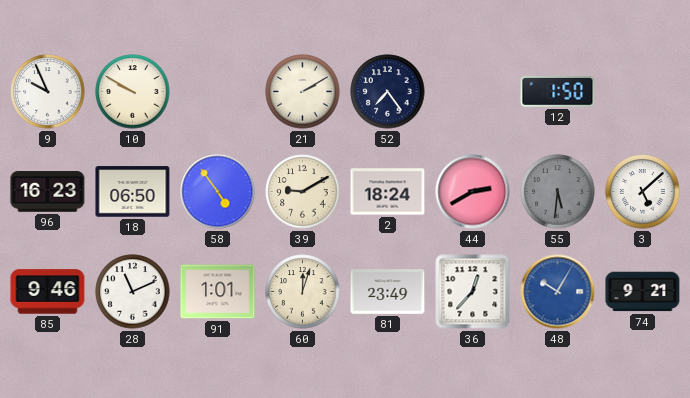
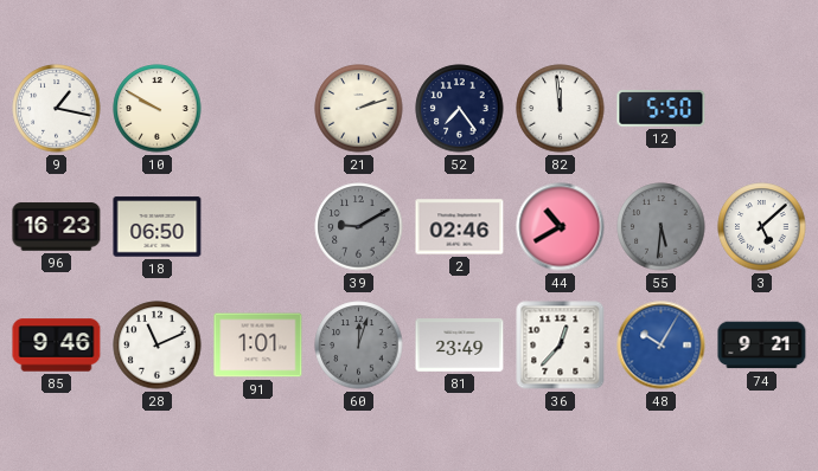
9: 9:56 -> 1:17 (57, 109)
21: 2:10 -> 2:12 (359, 109)
82: none -> 11:59 (561, 109)
12: 1:50 -> 5:50 (662, 109)
58: 4:54 -> none (218, 192)
39 dial: cream -> grey (359, 227)
2: 18:24 -> 02:46 (460, 227)
44: 2:40 -> 10:40 (561, 227)
60 dial: cream -> grey (359, 346)
